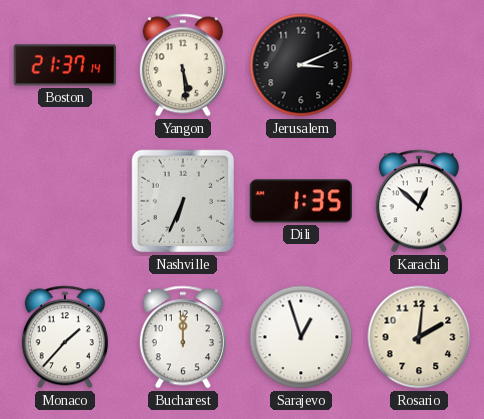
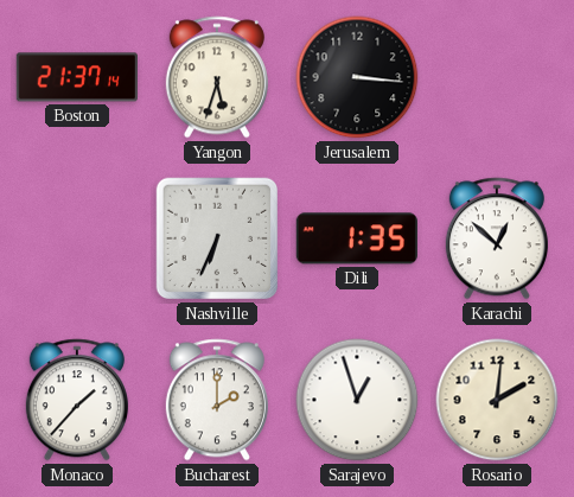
Yangon: 5:29 -> 5:33 (217, 77)
Jerusalem: 3:11 -> 3:16 (357, 77)
Bucharest: 12:00 -> 2:00 (217, 400)
